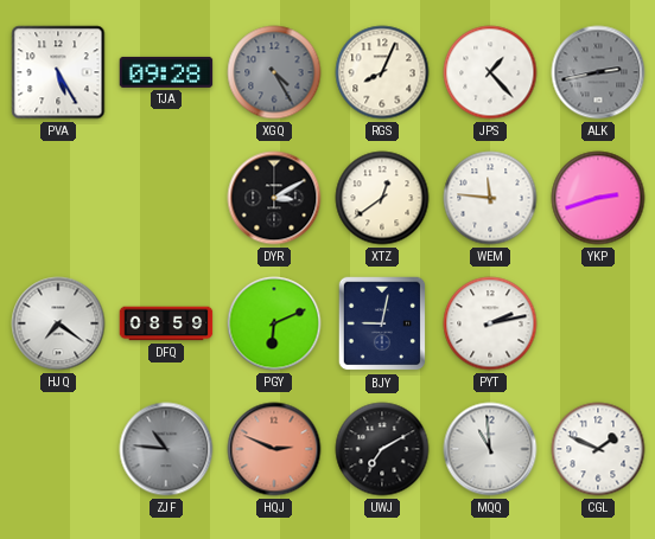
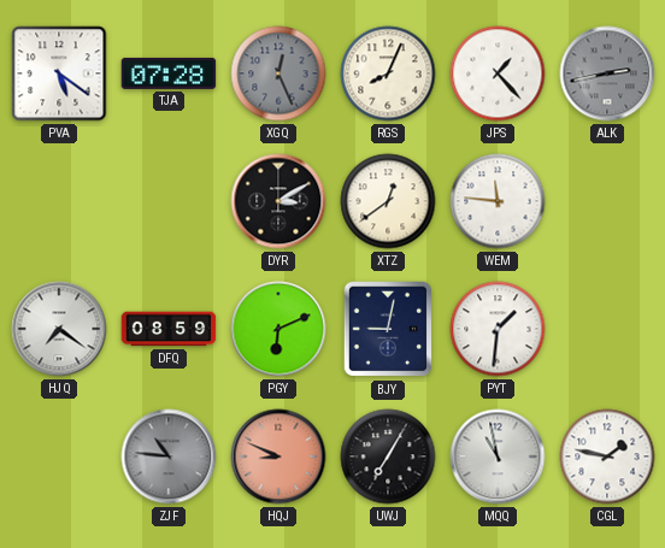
PVA: 5:25 -> 5:21 (59, 73)
TJA: 09:28 -> 07:28 (169, 73)
XGQ: 4:25 -> 12:26 (278, 73)
YKP: 2:42 -> none (598, 198)
PYT: 2:13 -> 1:31 (498, 329)
HQJ: 2:49 -> 8:49 (278, 456)
UWJ: 7:10 -> 7:05 (388, 456)
MQQ: 10:59 -> 10:58 (498, 456)
CGL: 1:49 -> 1:47 (607, 456)
